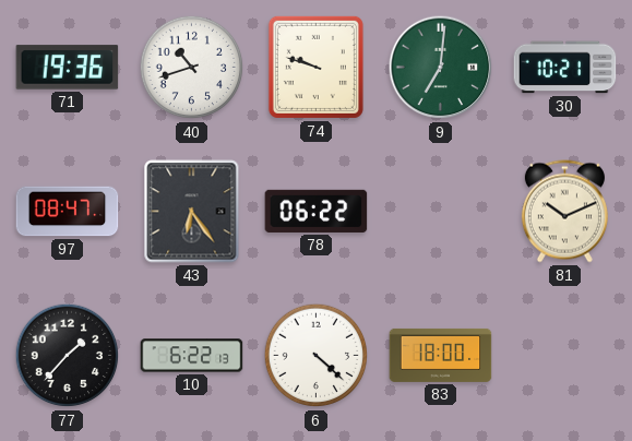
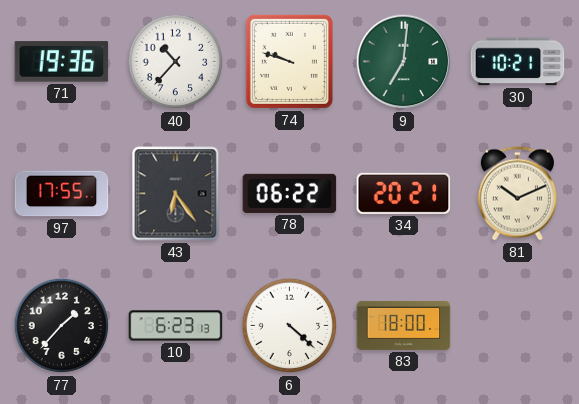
40: 10:42 -> 10:37 (176, 62)
97: 08:47 -> 17:55 (62, 194)
34: none -> 20:21 (404, 193)
10: 6:22 -> 6:23 (176, 326)
